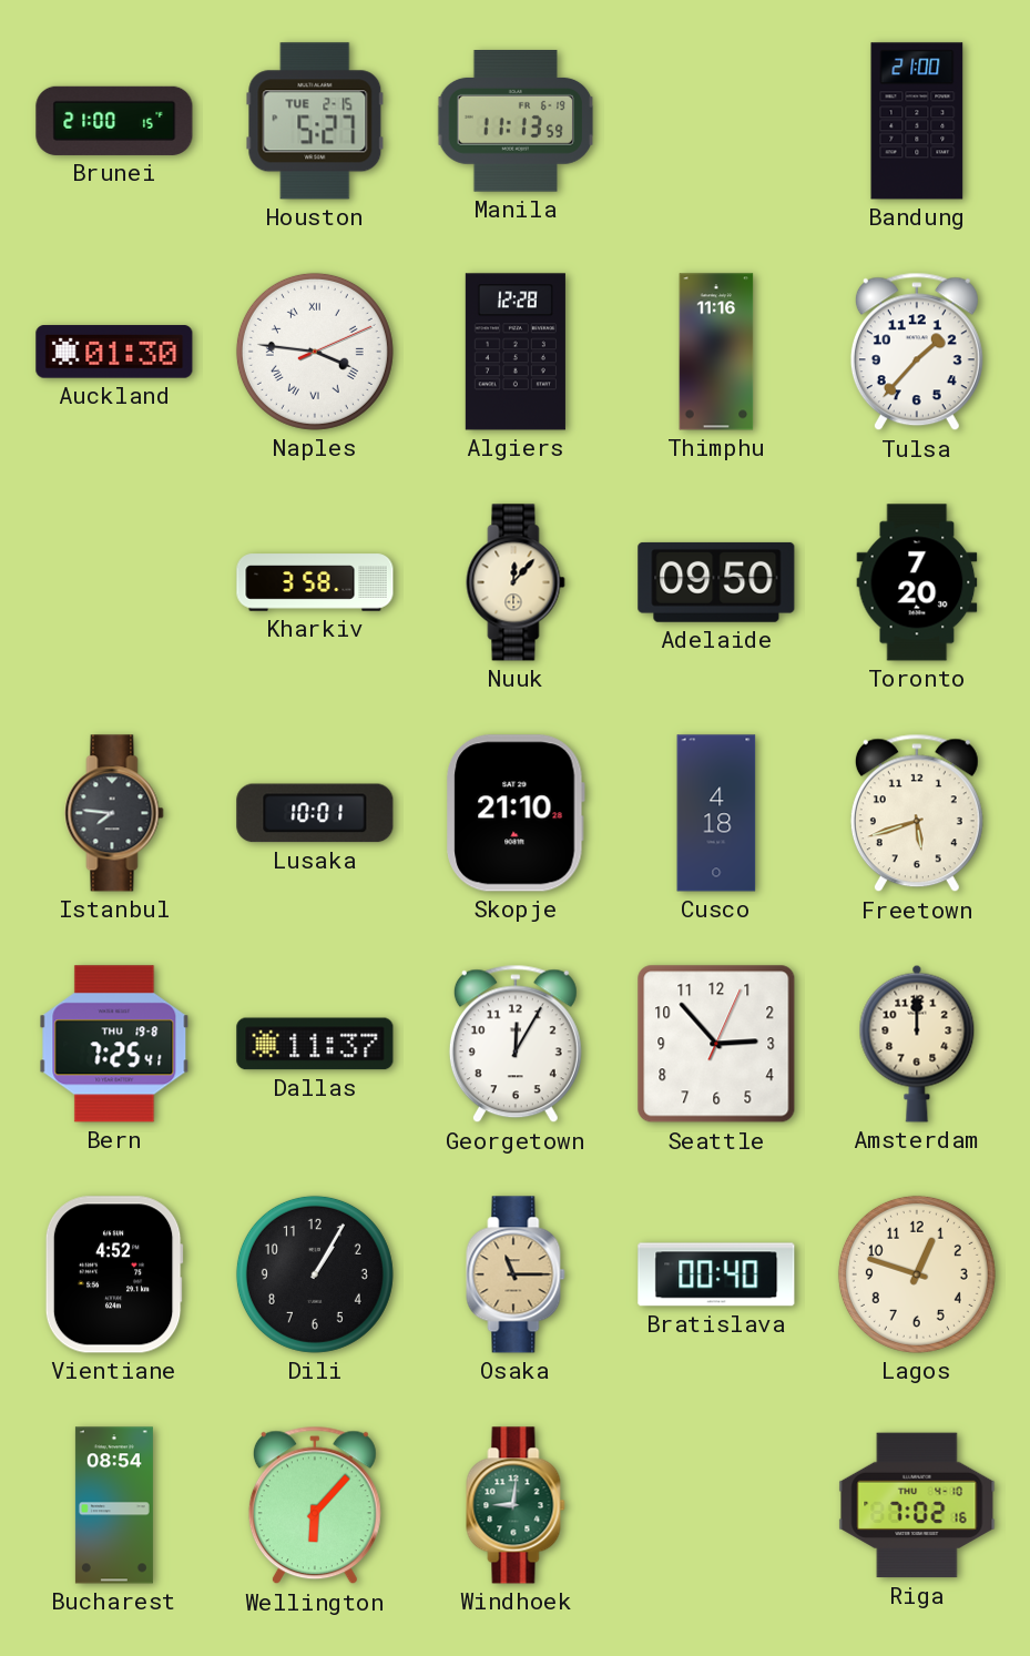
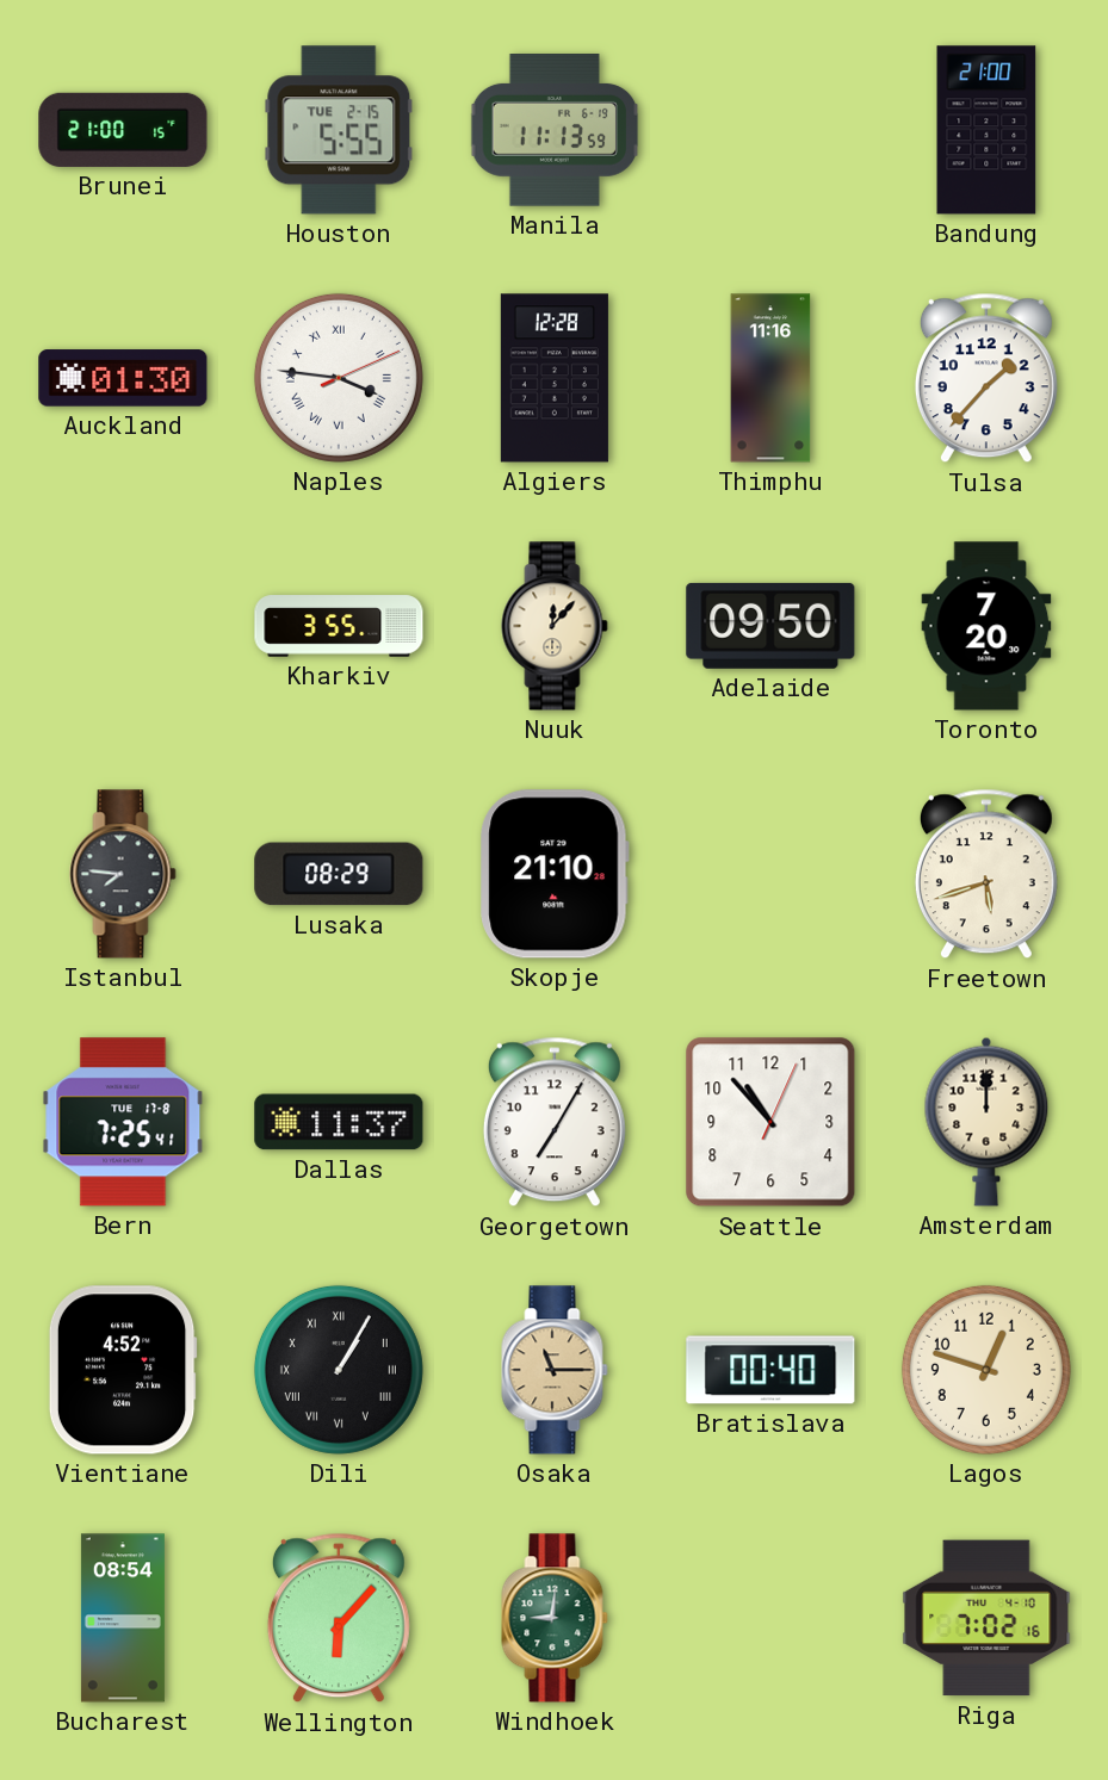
Houston: 5:27 -> 5:55 (339, 130)
Kharkiv: 3:58 -> 3:55 (339, 626)
Lusaka: 10:01 -> 08:29 (339, 874)
Cusco: 4:18 -> none (716, 813)
Bern date: THU 19-8 -> TUE 17-8 (123, 1122)
Georgetown: 12:05 -> 7:05 (555, 1122)
Seattle: 2:53 -> 10:53 (770, 1122)
Dili numerals: Arabic -> Roman (339, 1370)
